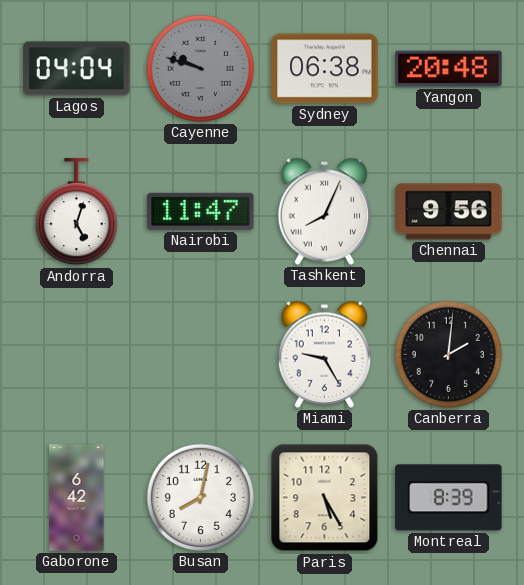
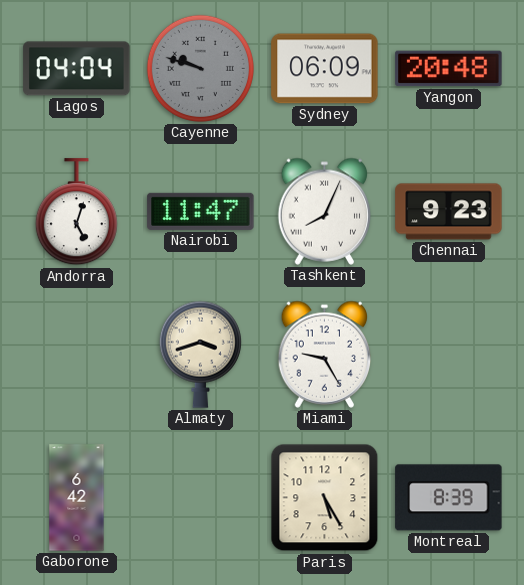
Sydney: 06:38 -> 06:09 (325, 69)
Chennai: 9:56 -> 9:23 (449, 212)
Almaty: none -> 3:42 (200, 354)
Canberra: 2:01 -> none (448, 354)
Busan: 8:02 -> none (200, 497)
